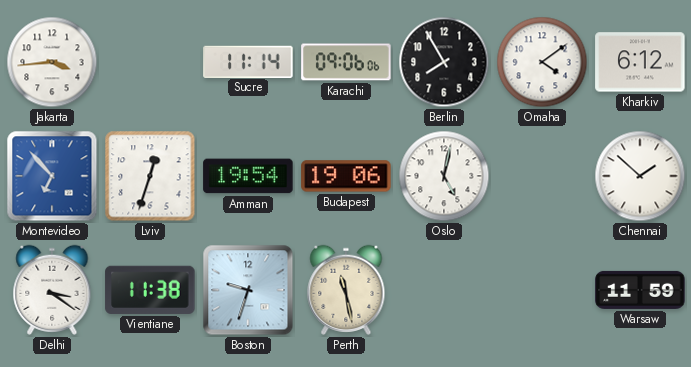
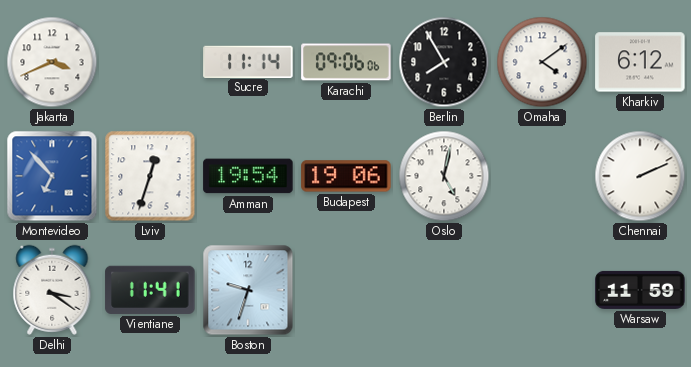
Jakarta: 3:44 -> 3:41 (52, 62)
Chennai: 1:52 -> 2:11 (640, 176)
Vientiane: 11:38 -> 11:41 (150, 290)
Perth: 11:28 -> none (346, 290)
